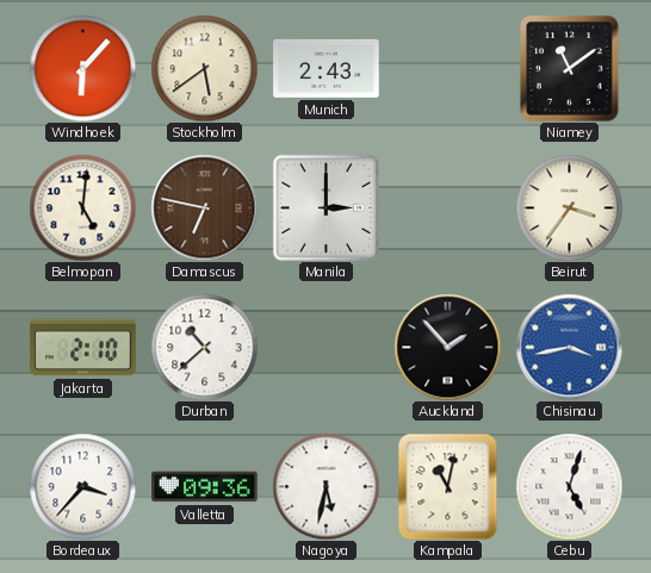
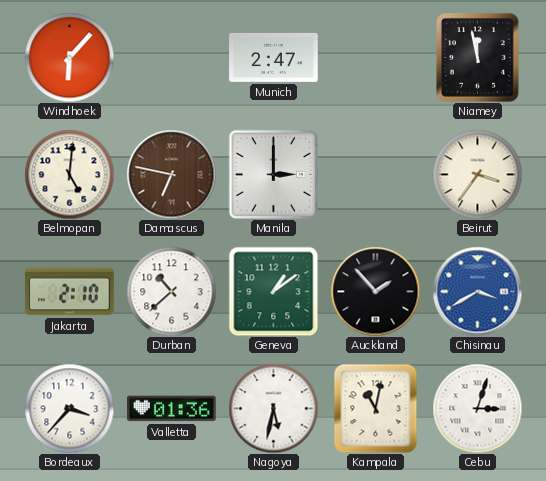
Stockholm: 5:39 -> none (204, 68)
Munich: 2:43 -> 2:47 (274, 57)
Niamey: 11:09 -> 11:58 (478, 58)
Geneva: none -> 1:09 (273, 291)
Chisinau: 3:43 -> 3:40 (477, 291)
Valletta: 09:36 -> 01:36 (172, 409)
Cebu: 5:03 -> 3:03 (477, 408)
